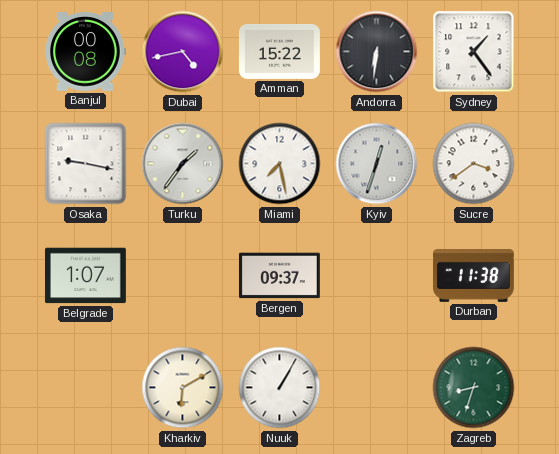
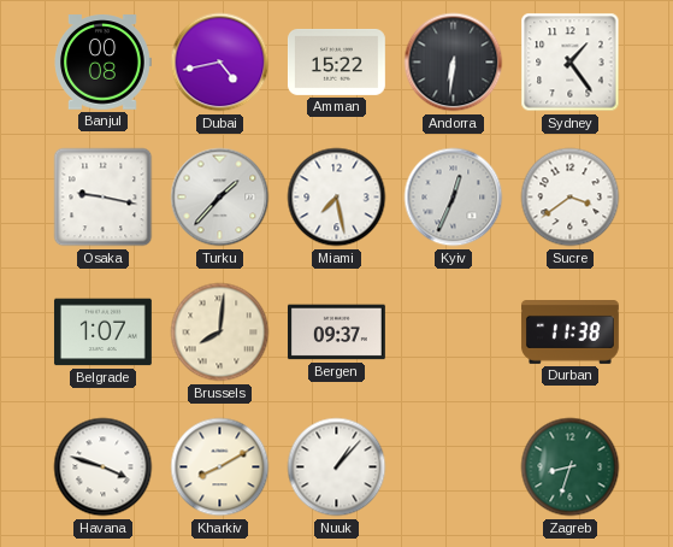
Turku: 1:36 -> 1:37 (220, 198)
Kyiv: 12:33 -> 12:34 (454, 198)
Brussels: none -> 8:01 (220, 333)
Havana: none -> 3:48 (104, 467)
Kharkiv: 6:10 -> 8:10 (220, 467)
Nuuk: 1:05 -> 1:07 (337, 467)
